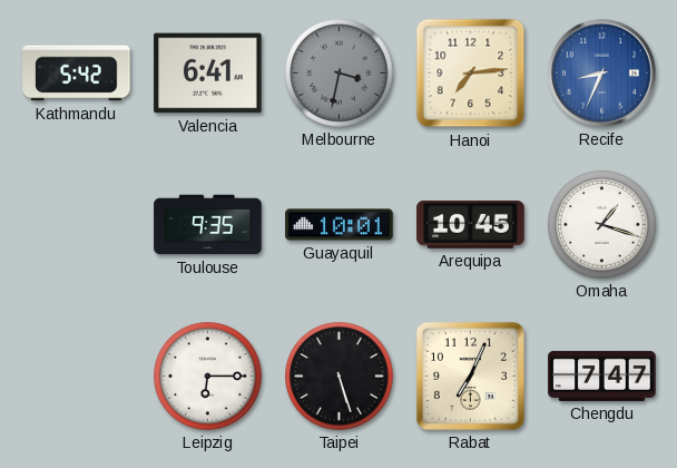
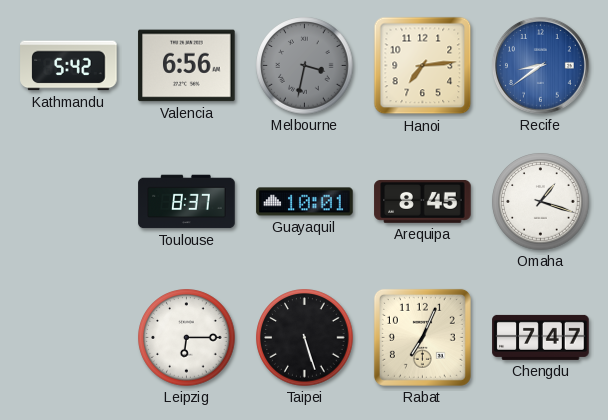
Valencia: 6:41 -> 6:56 (187, 66)
Recife: 8:34 -> 8:39 (540, 65)
Toulouse: 9:35 -> 8:37 (187, 202)
Arequipa: 10:45 -> 8:45 (423, 201)
